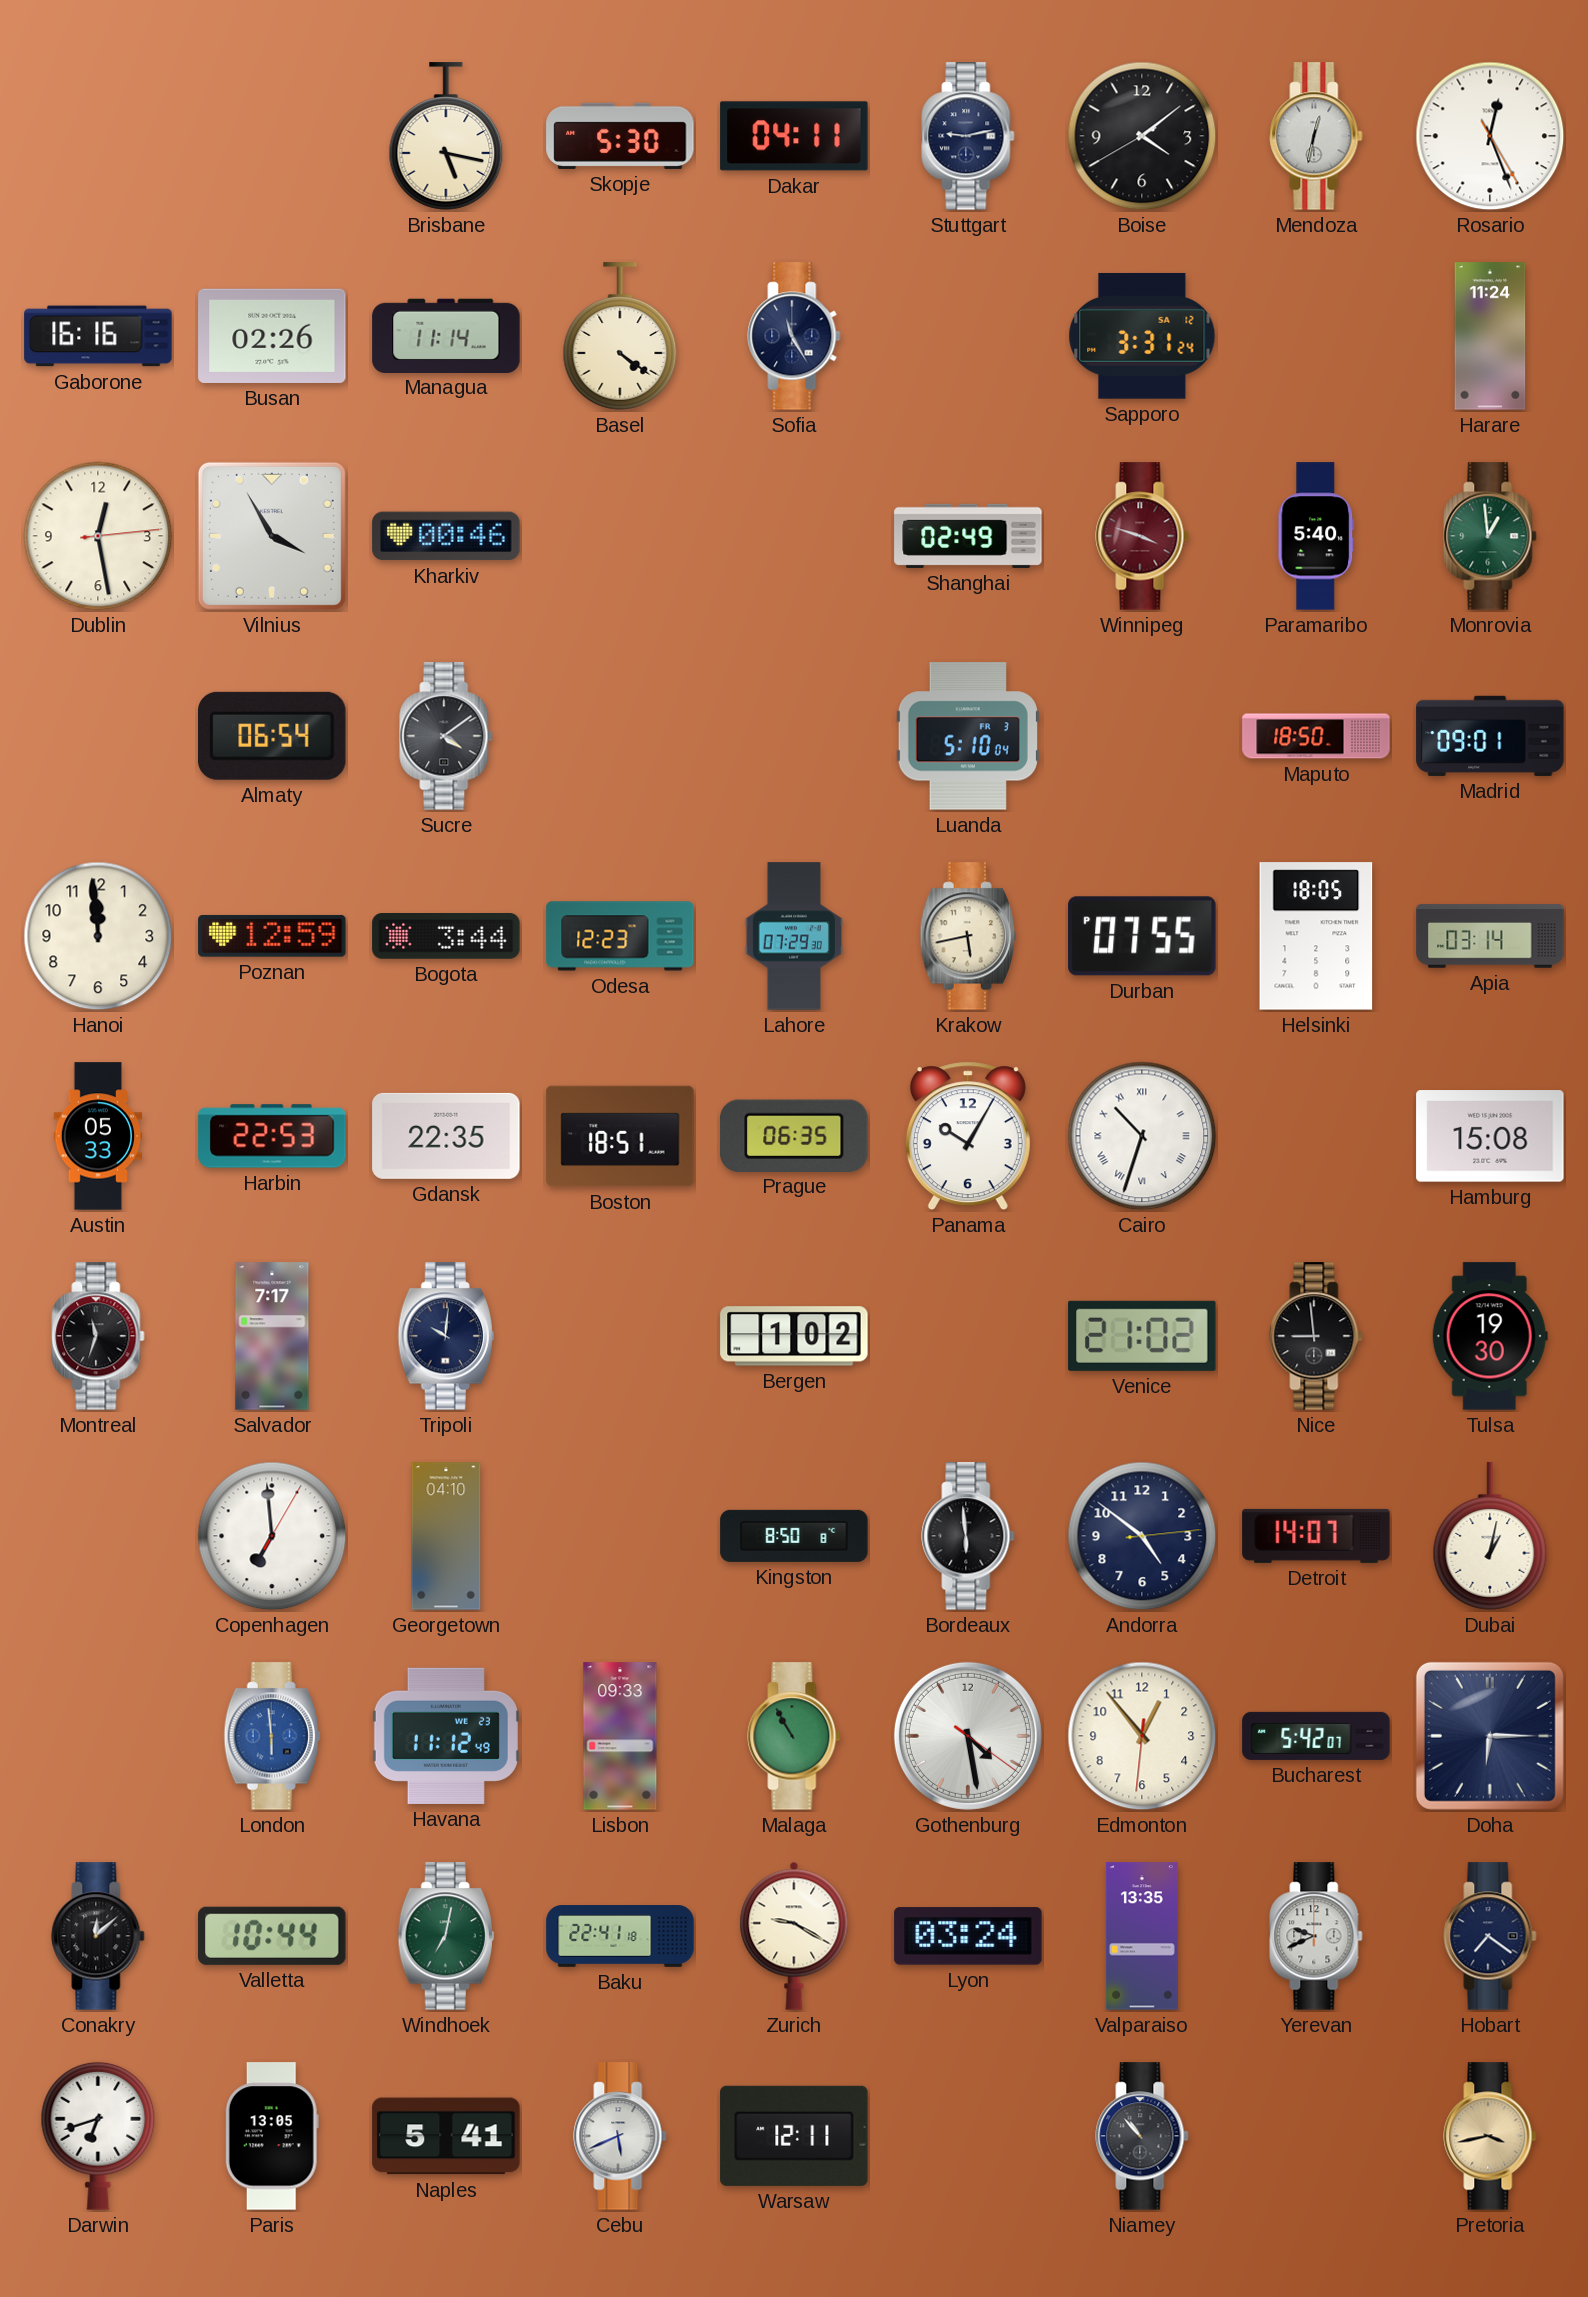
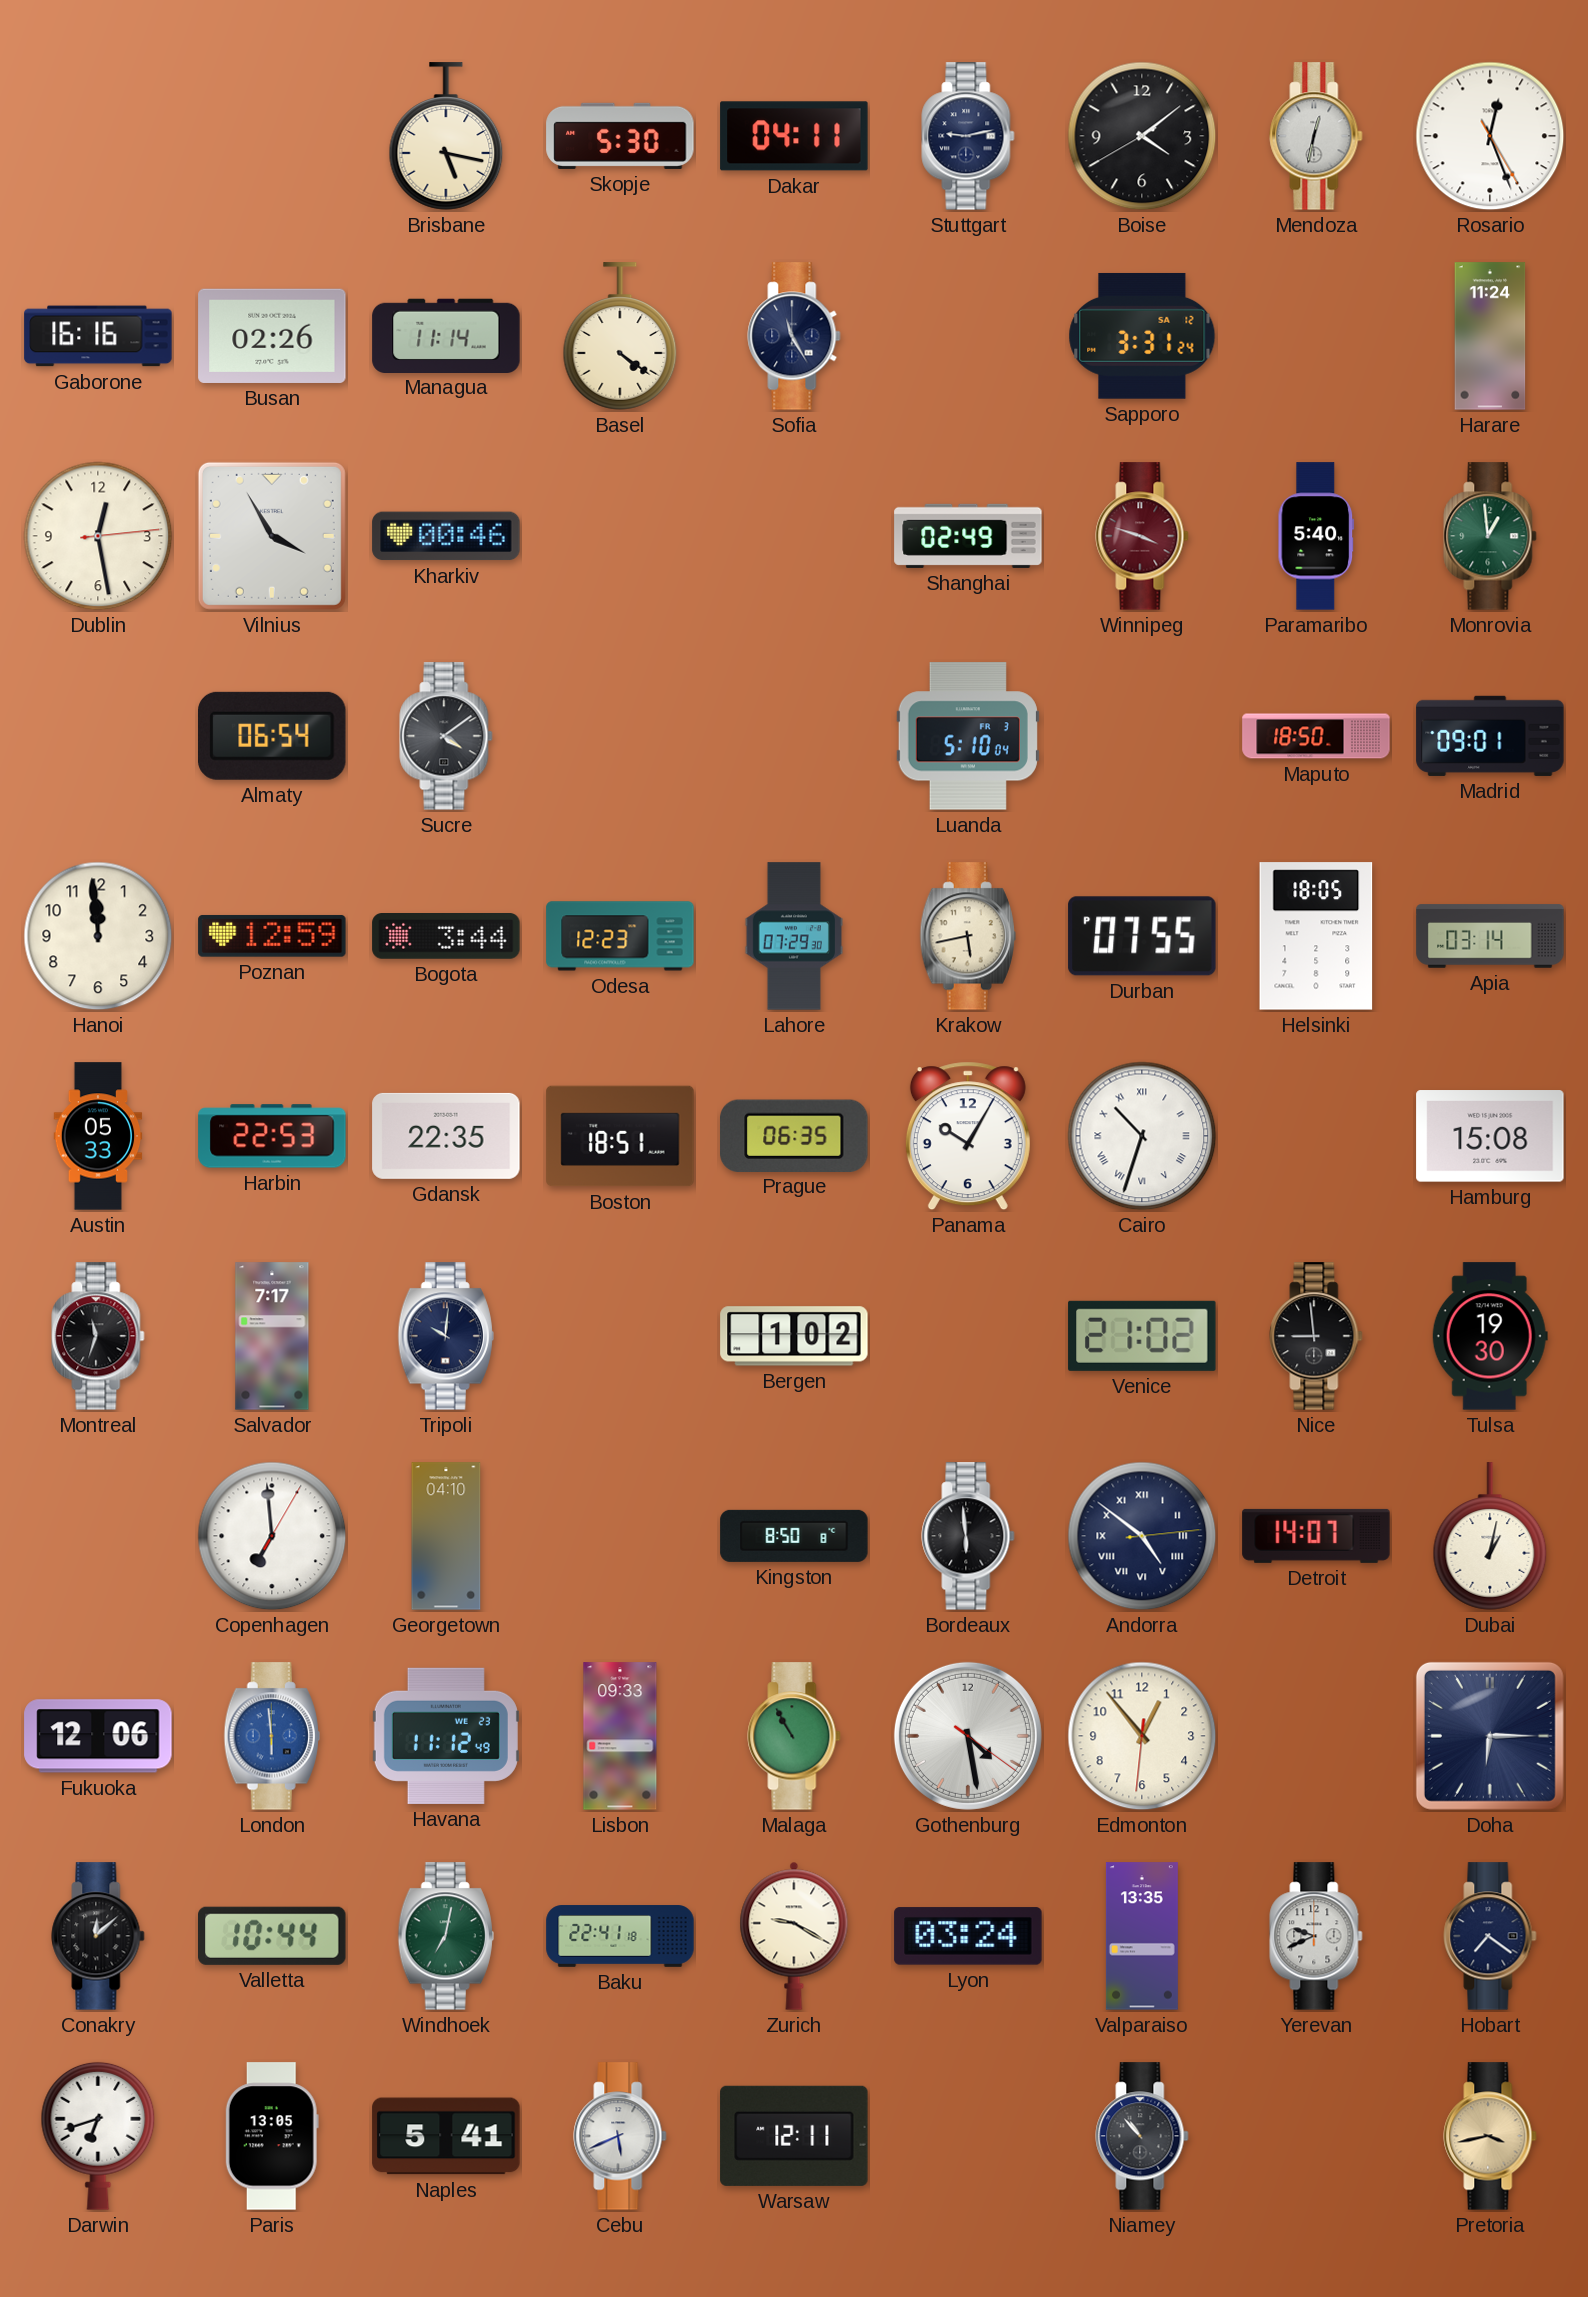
Andorra numerals: Arabic -> Roman (1142, 1536)
Fukuoka: none -> 12:06 (98, 1736)
Bucharest: 5:42 -> none (1316, 1736)
